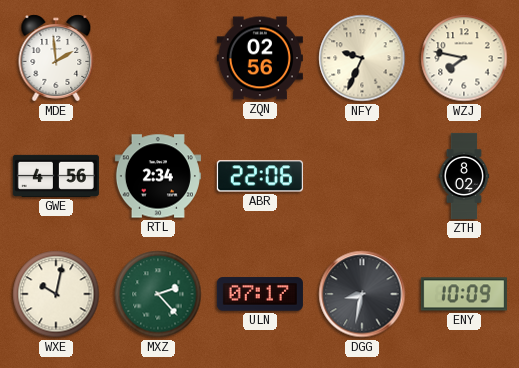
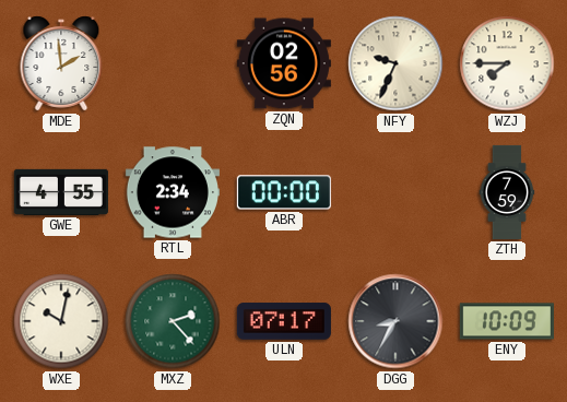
WZJ: 7:47 -> 7:45 (507, 63)
GWE: 4:56 -> 4:55 (61, 192)
ABR: 22:06 -> 00:00 (284, 192)
ZTH: 8:02 -> 7:59 (507, 192)
DGG: 8:32 -> 8:35 (395, 321)
